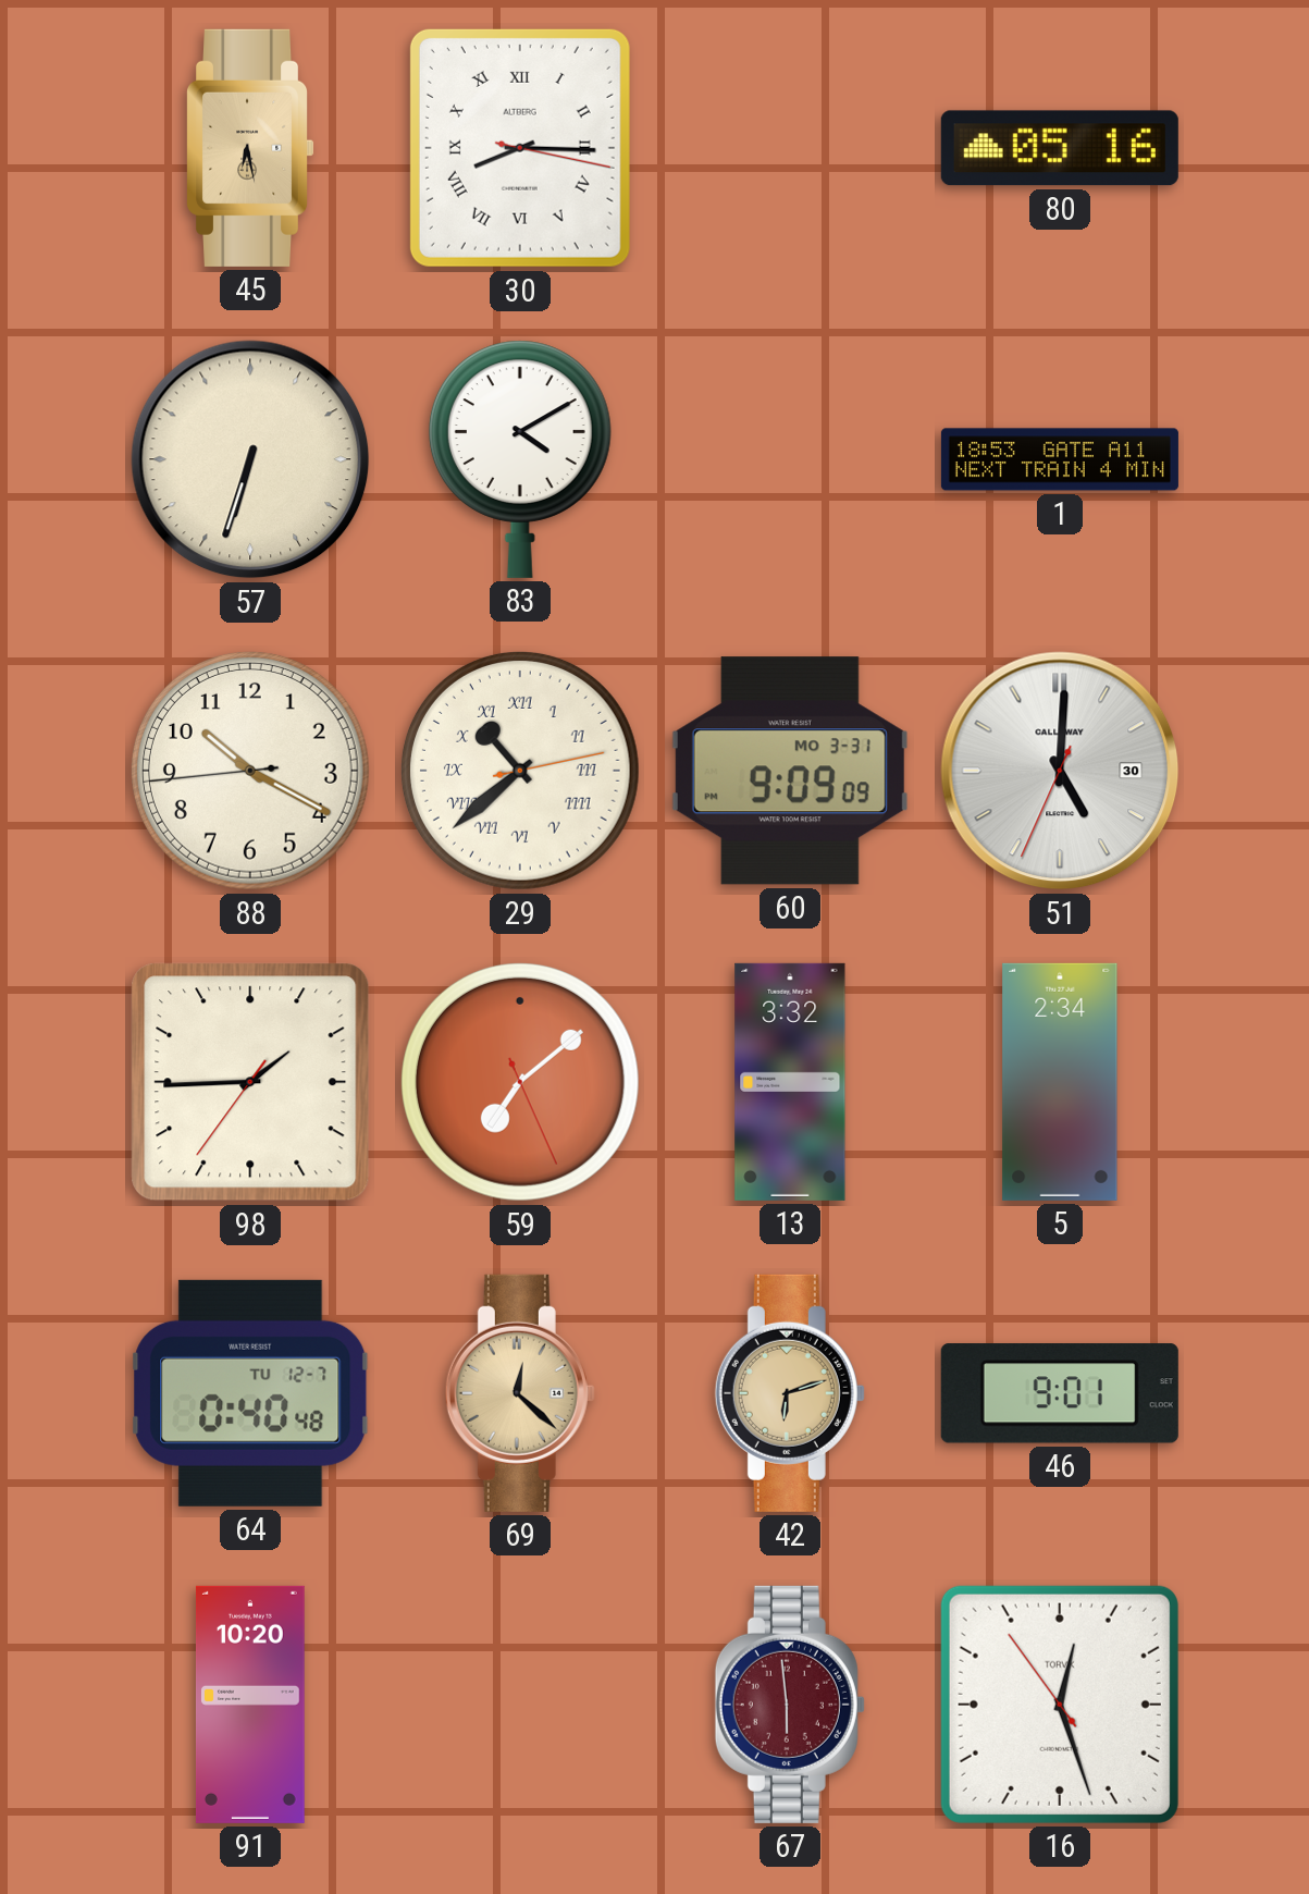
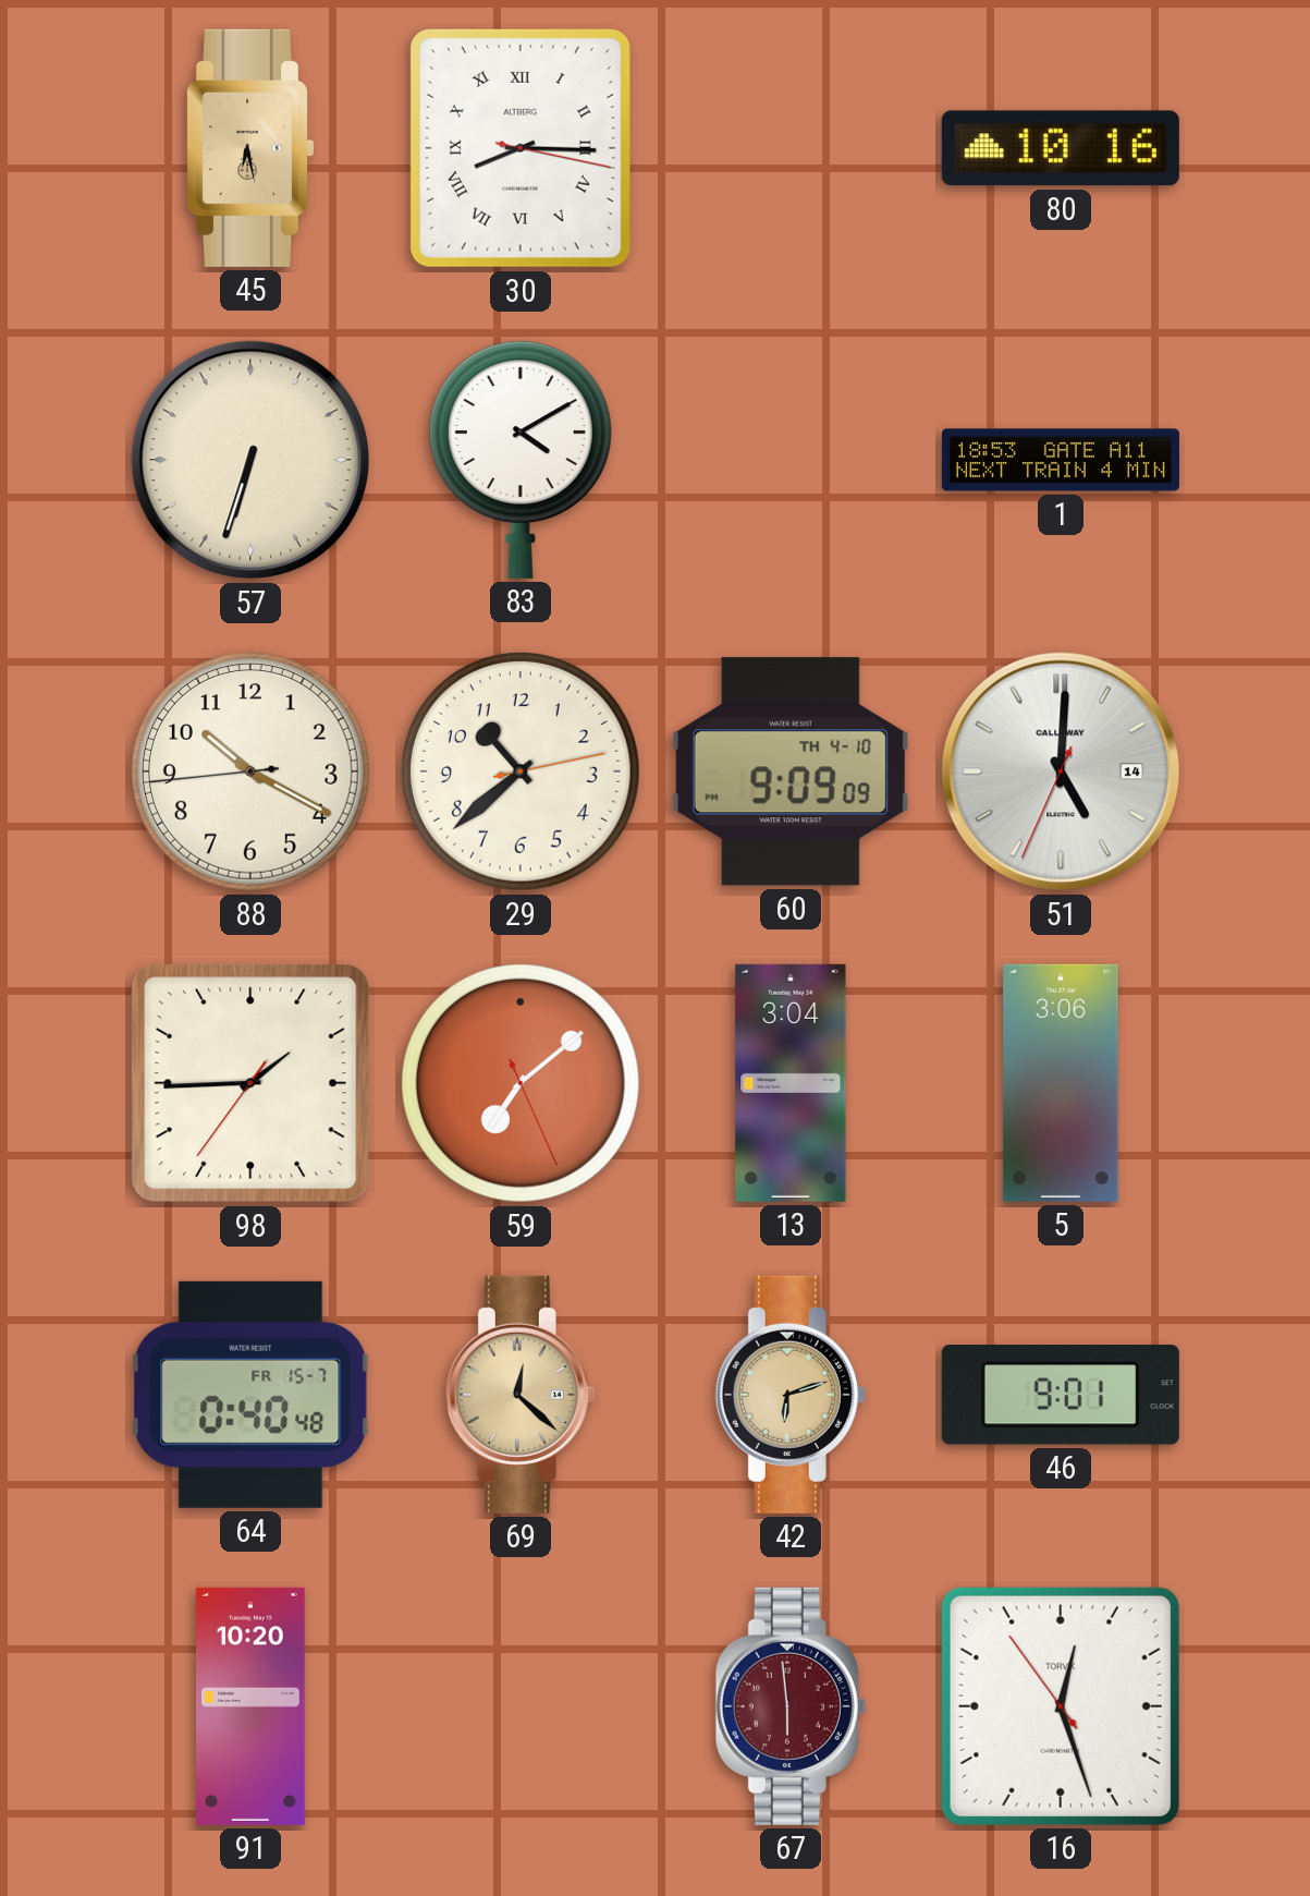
80: 05:16 -> 10:16 (1061, 148)
29 numerals: Roman -> Arabic (521, 771)
60 date: MO 3-31 -> TH 4-10 (791, 771)
51 date: 30 -> 14 (1061, 771)
13: 3:32 -> 3:04 (791, 1083)
5: 2:34 -> 3:06 (1061, 1083)
64 date: TU 12-7 -> FR 15-7 (250, 1395)
